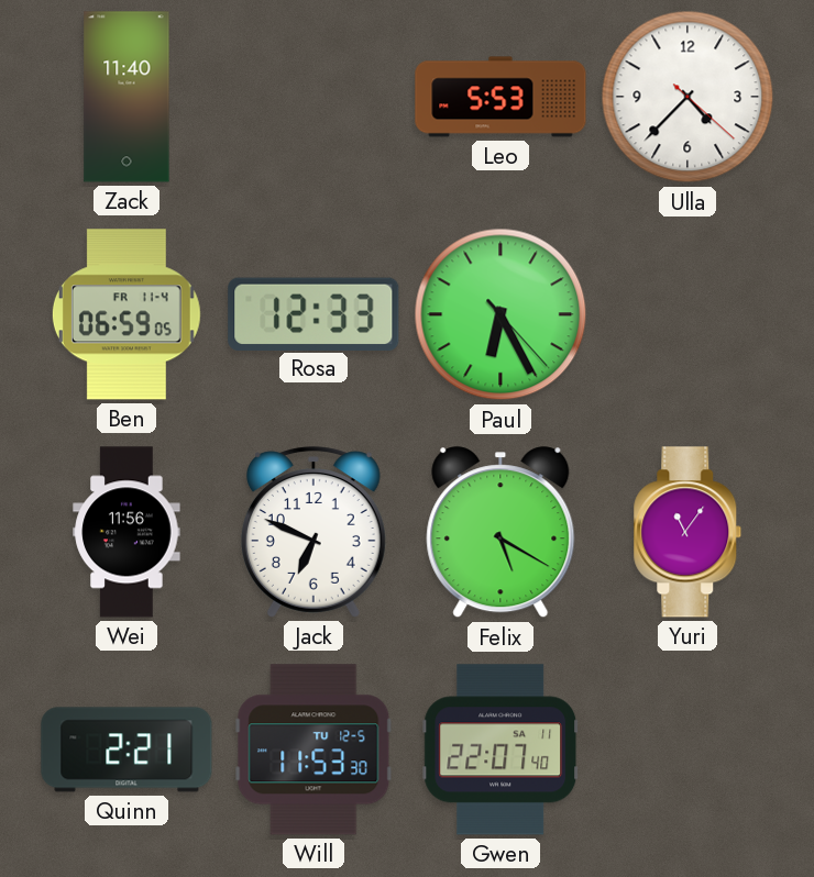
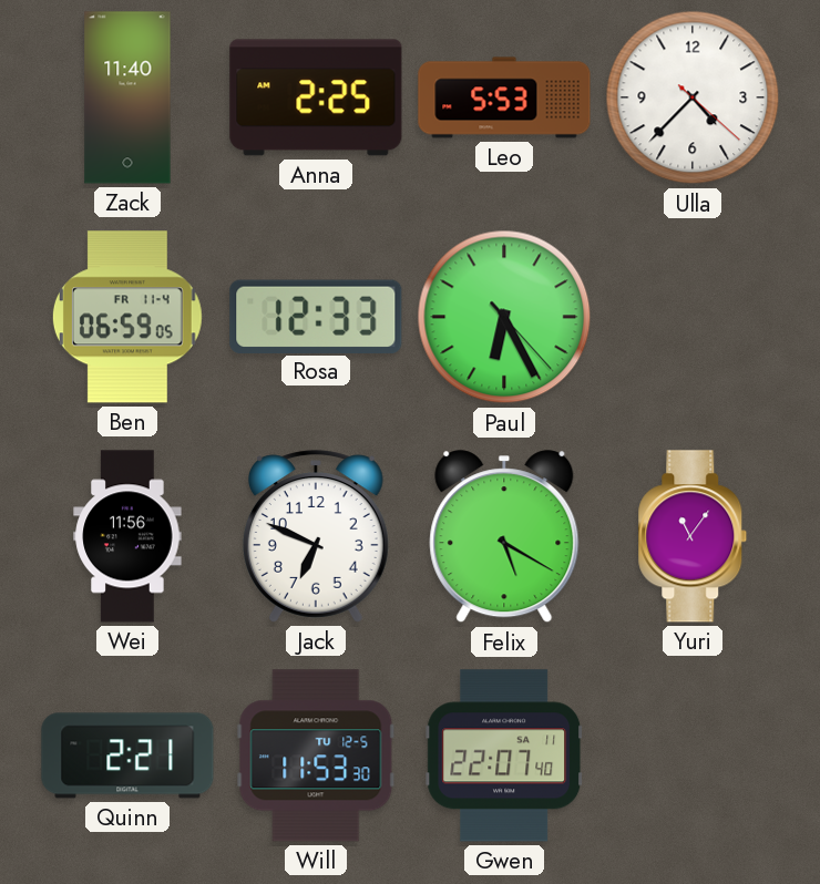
Anna: none -> 2:25 (316, 97)
